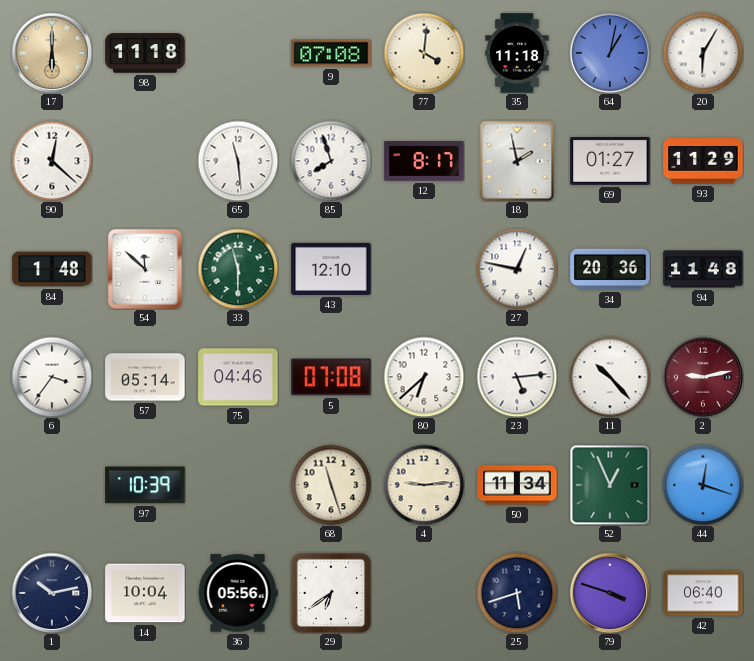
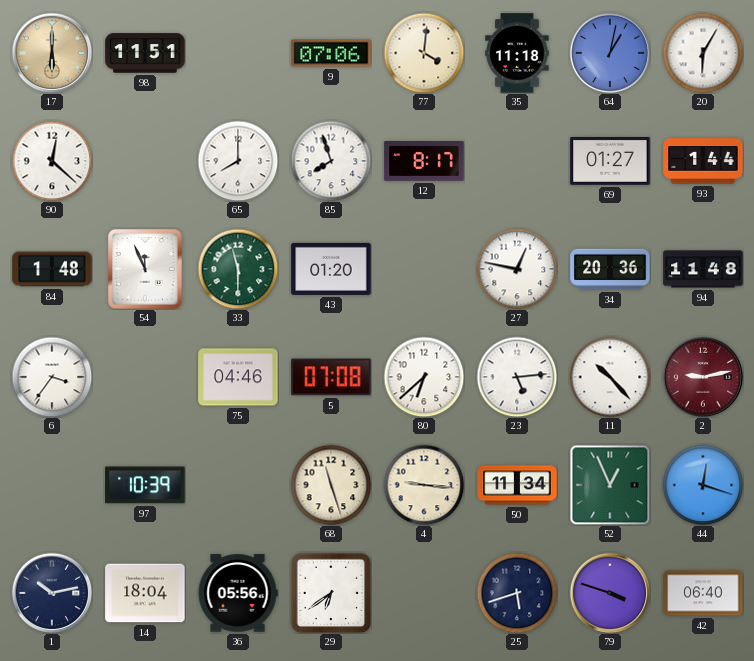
98: 11:18 -> 11:51 (145, 53)
9: 07:08 -> 07:06 (331, 53)
65: 11:29 -> 8:00 (238, 161)
18: 1:58 -> none (517, 161)
93: 11:29 -> 1:44 (703, 161)
54: 11:52 -> 11:56 (145, 269)
43: 12:10 -> 01:20 (331, 269)
57: 05:14 -> none (145, 377)
4: 9:14 -> 9:16 (424, 485)
14: 10:04 -> 18:04 (145, 593)
